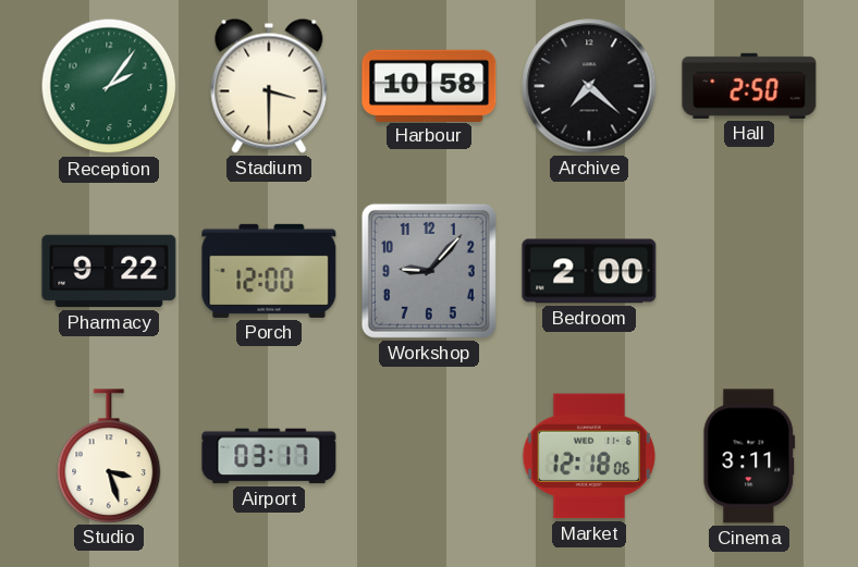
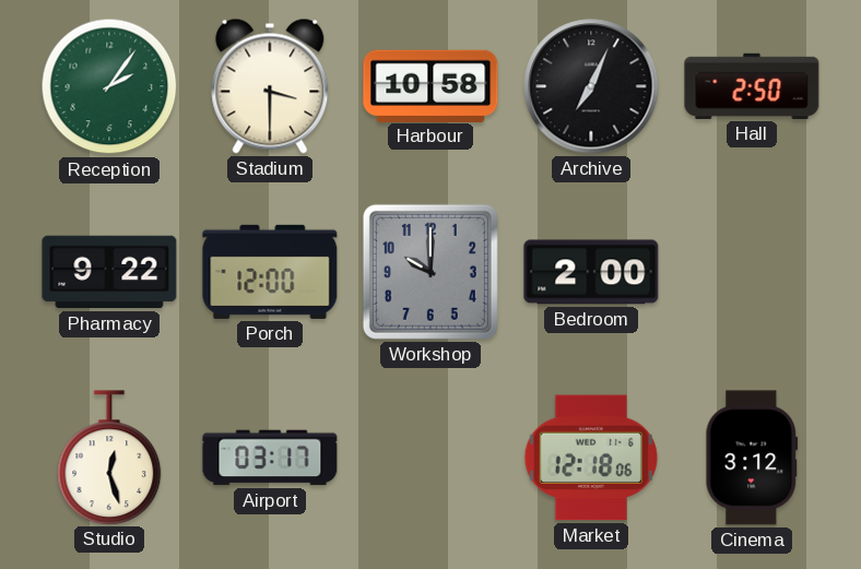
Archive: 7:22 -> 7:04 (591, 86)
Workshop: 9:07 -> 10:00 (431, 272)
Studio: 3:27 -> 12:27 (109, 458)
Cinema: 3:11 -> 3:12 (752, 458)
